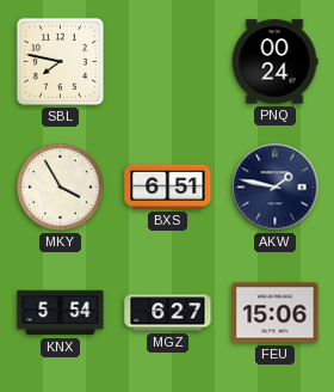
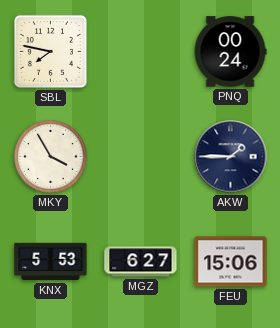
BXS: 6:51 -> none (168, 186)
AKW: 1:47 -> 1:45 (231, 157)
KNX: 5:54 -> 5:53 (51, 262)
